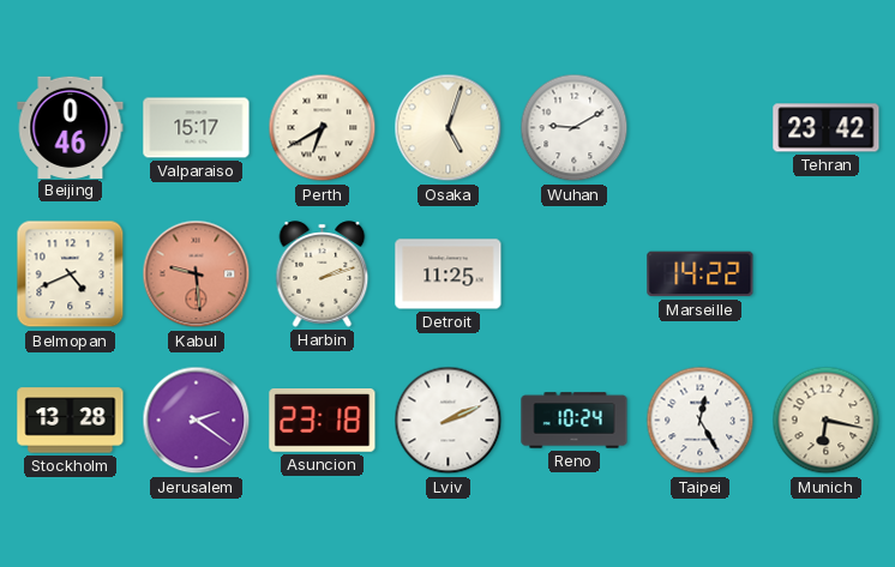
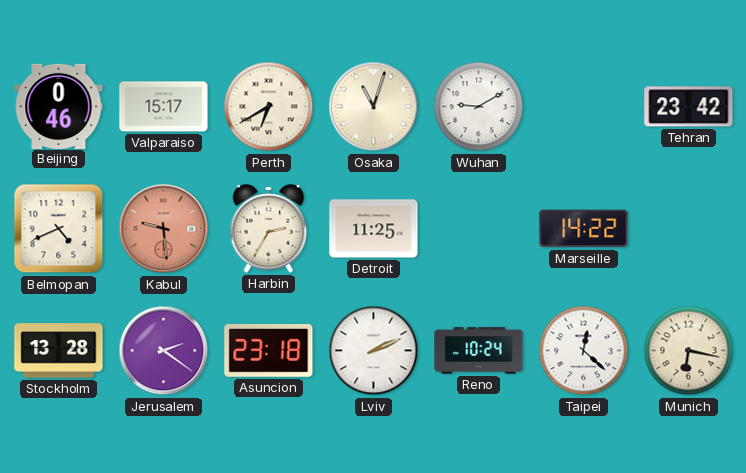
Osaka: 5:03 -> 11:03 (374, 107)
Harbin: 2:12 -> 2:35 (269, 229)
Taipei: 12:25 -> 12:22 (584, 351)
